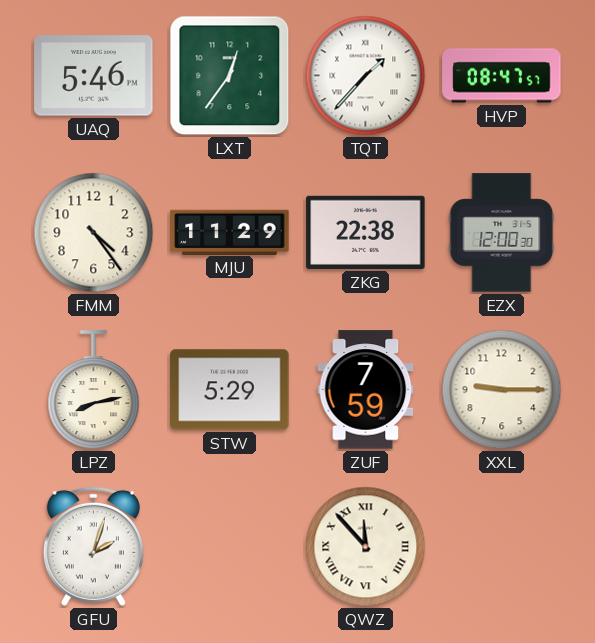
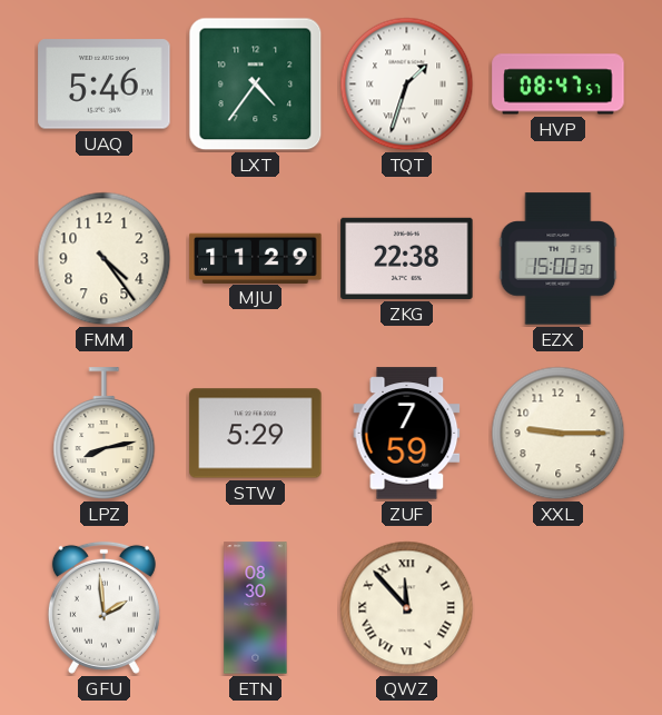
LXT: 12:36 -> 4:36 (256, 85)
TQT: 1:37 -> 1:33 (407, 85)
EZX: 12:00 -> 15:00 (559, 259)
GFU: 2:03 -> 1:59 (103, 607)
ETN: none -> 08:30 (256, 608)
